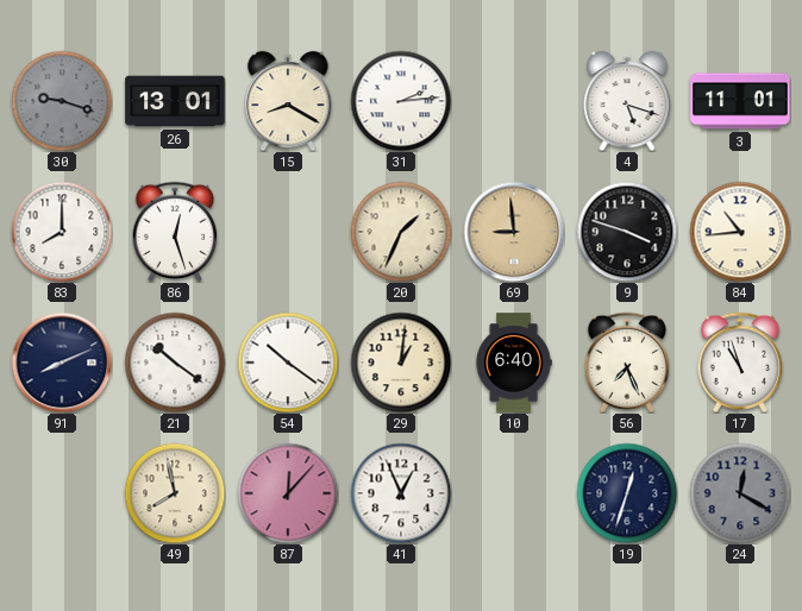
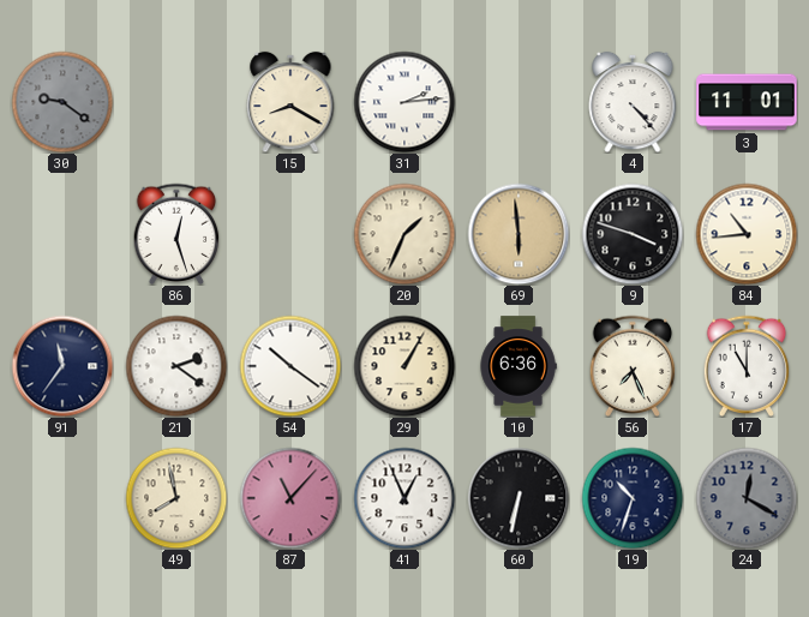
30: 9:18 -> 9:21 (62, 102)
26: 13:01 -> none (175, 101)
4: 5:18 -> 4:23 (633, 102)
83: 8:00 -> none (62, 232)
69: 8:59 -> 5:59 (519, 234)
91: 8:11 -> 11:36 (62, 366)
21: 10:21 -> 2:21 (176, 366)
29: 1:01 -> 1:05 (404, 366)
10: 6:40 -> 6:36 (519, 366)
17: 10:57 -> 11:00 (747, 366)
87: 12:07 -> 11:07 (290, 498)
60: none -> 6:32 (519, 498)
19: 12:33 -> 10:33 (633, 498)
